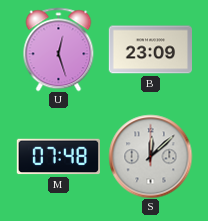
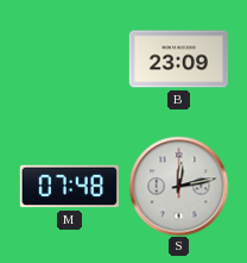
U: 12:27 -> none (59, 49)
S: 12:08 -> 12:13 (178, 186)
